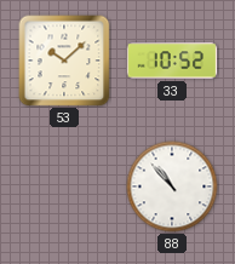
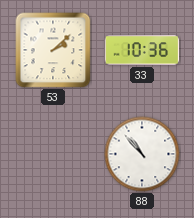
53: 10:08 -> 2:08 (53, 50)
33: 10:52 -> 10:36 (142, 50)
